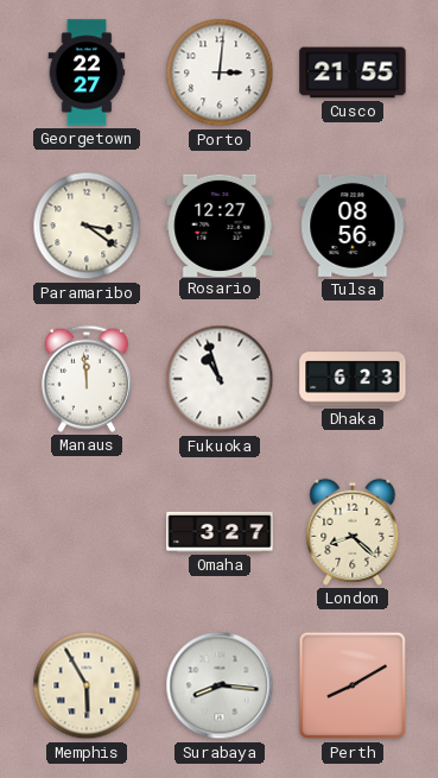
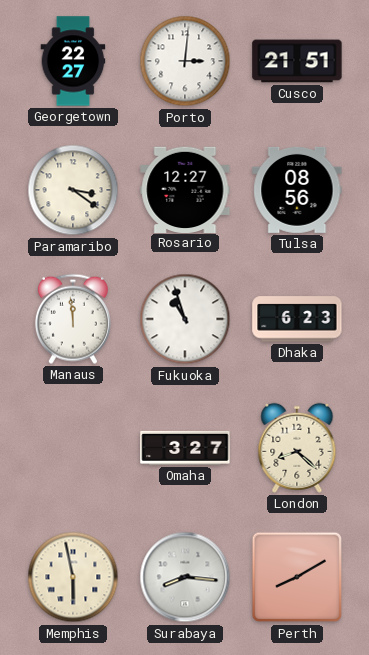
Cusco: 21:55 -> 21:51 (297, 61)
Memphis: 5:55 -> 5:58 (73, 577)
